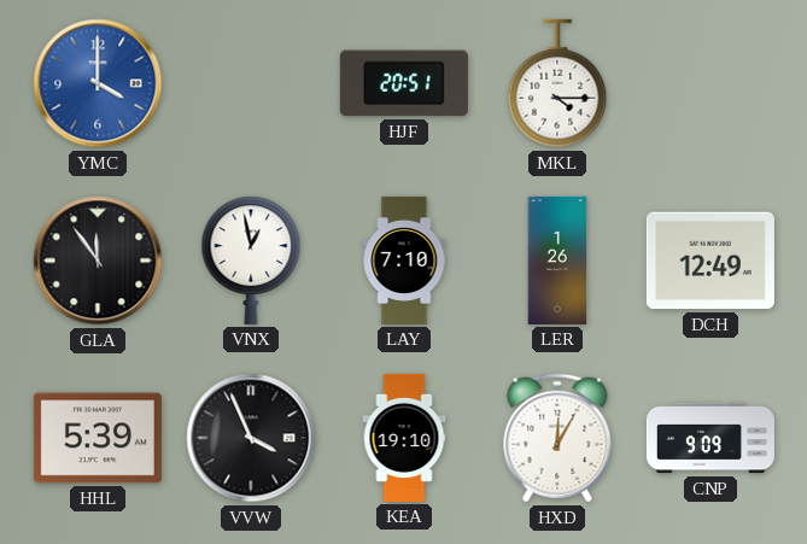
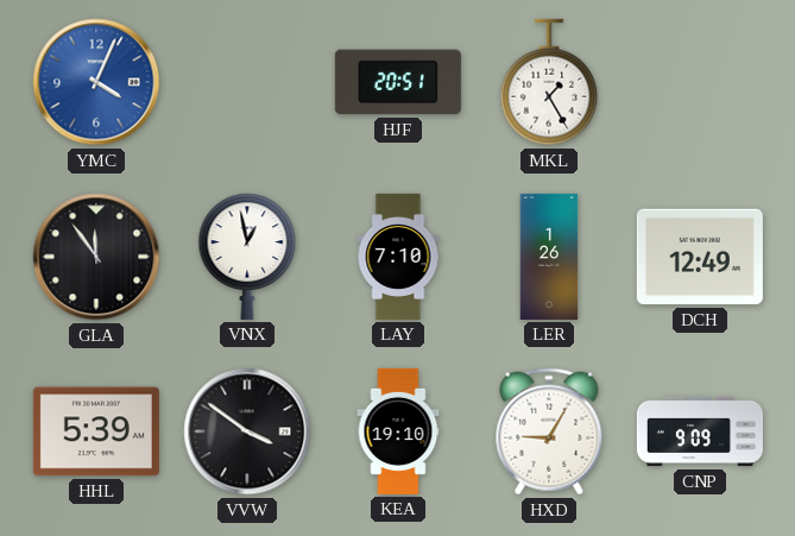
YMC: 4:00 -> 4:04 (96, 82)
MKL: 4:15 -> 1:25 (549, 82)
VVW: 3:56 -> 3:51 (247, 431)
HXD: 12:05 -> 9:05 (549, 431)
